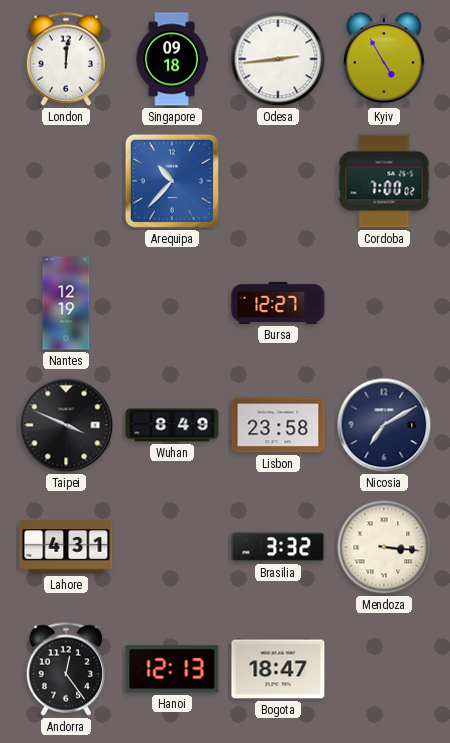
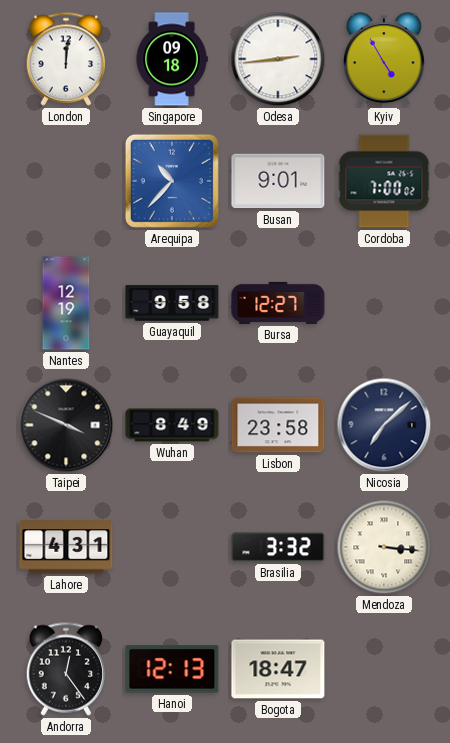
Busan: none -> 9:01 (278, 181)
Guayaquil: none -> 9:58 (172, 303)
Nicosia: 7:10 -> 7:08 (384, 425)
